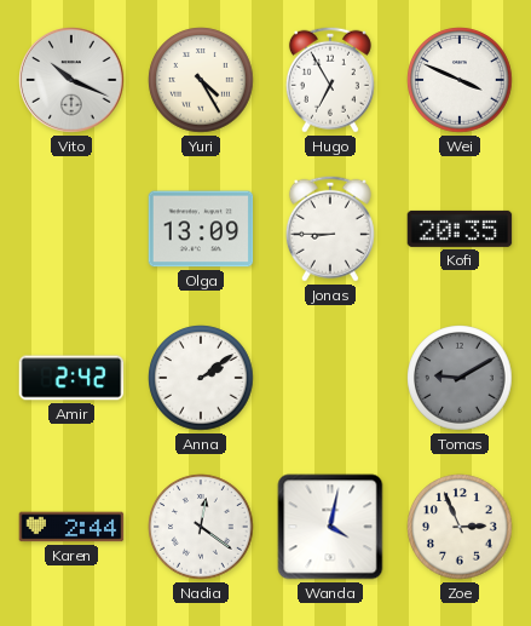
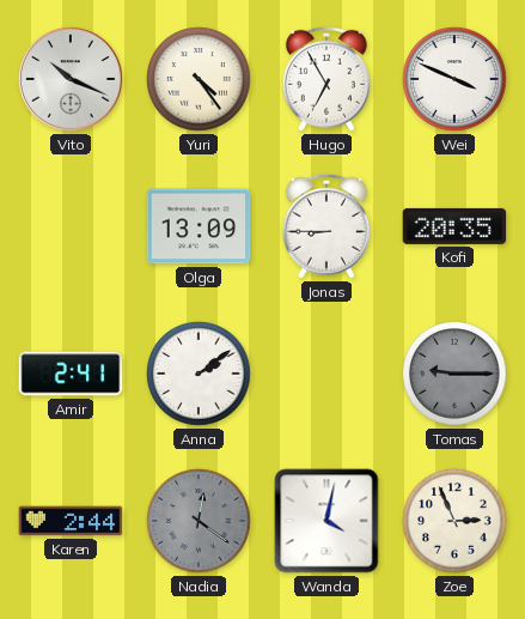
Yuri: 4:25 -> 4:24 (199, 79)
Amir: 2:42 -> 2:41 (71, 374)
Tomas: 9:10 -> 9:15 (454, 374)
Nadia dial: white -> grey (199, 521)
